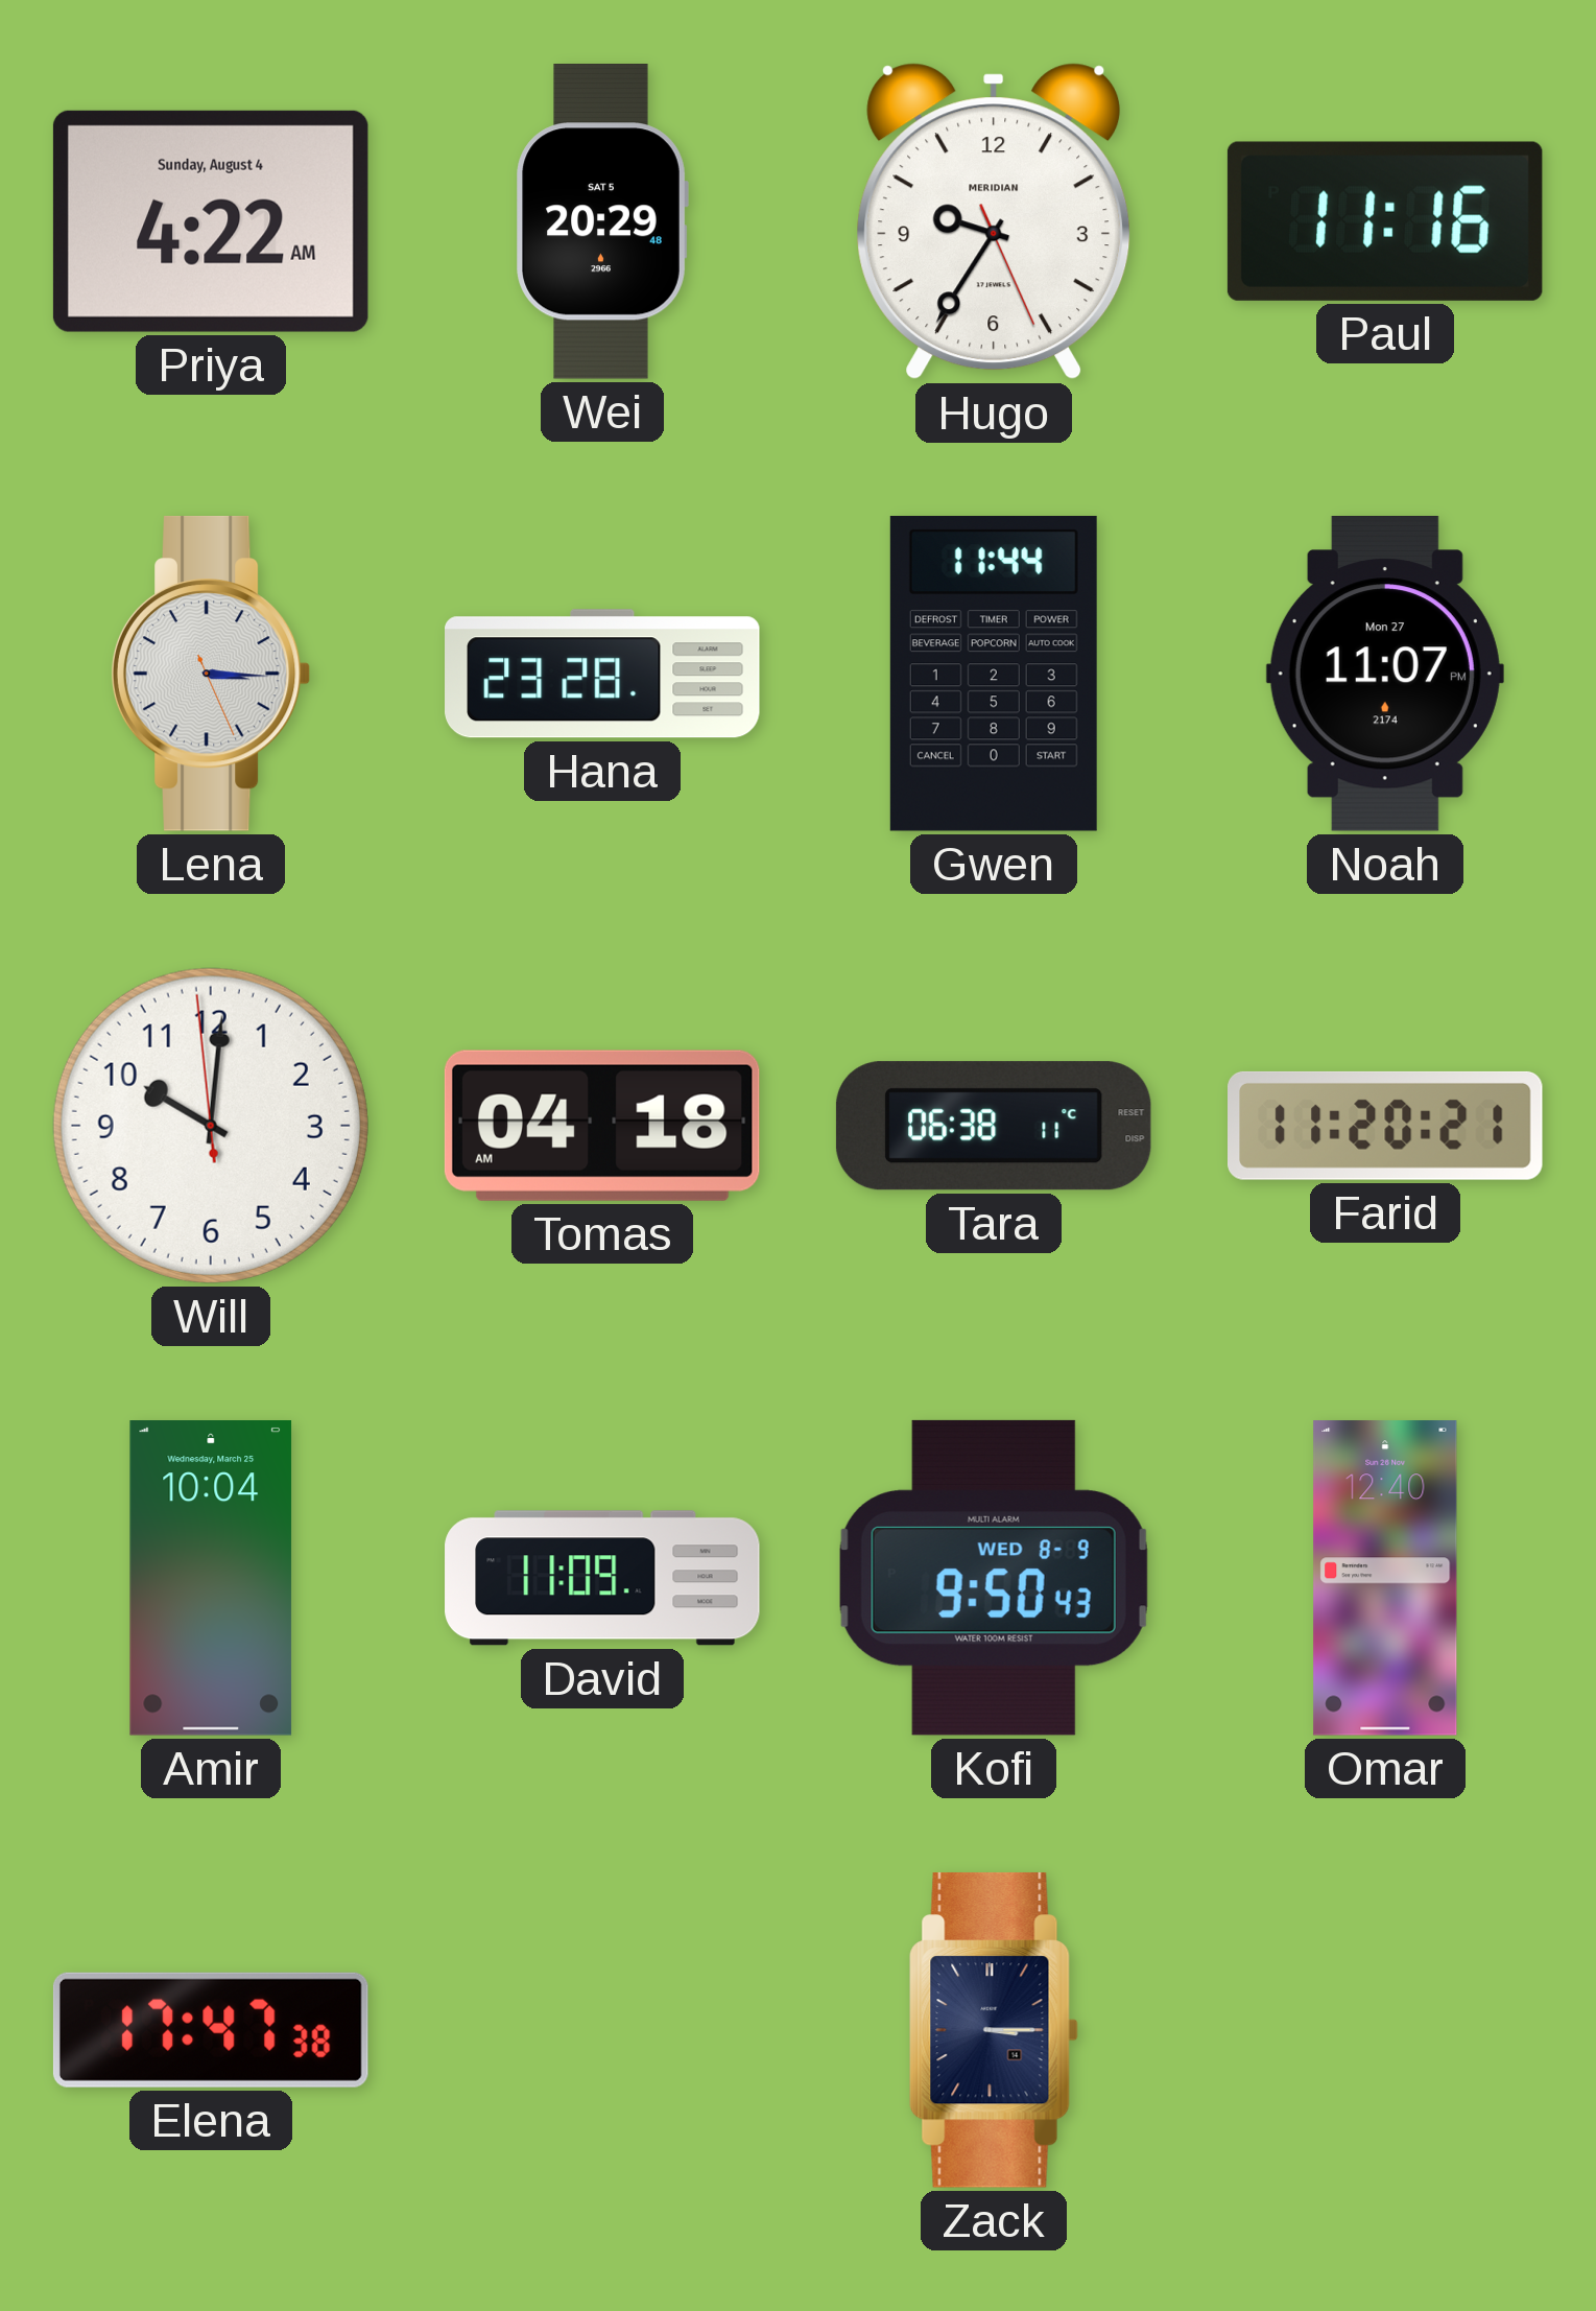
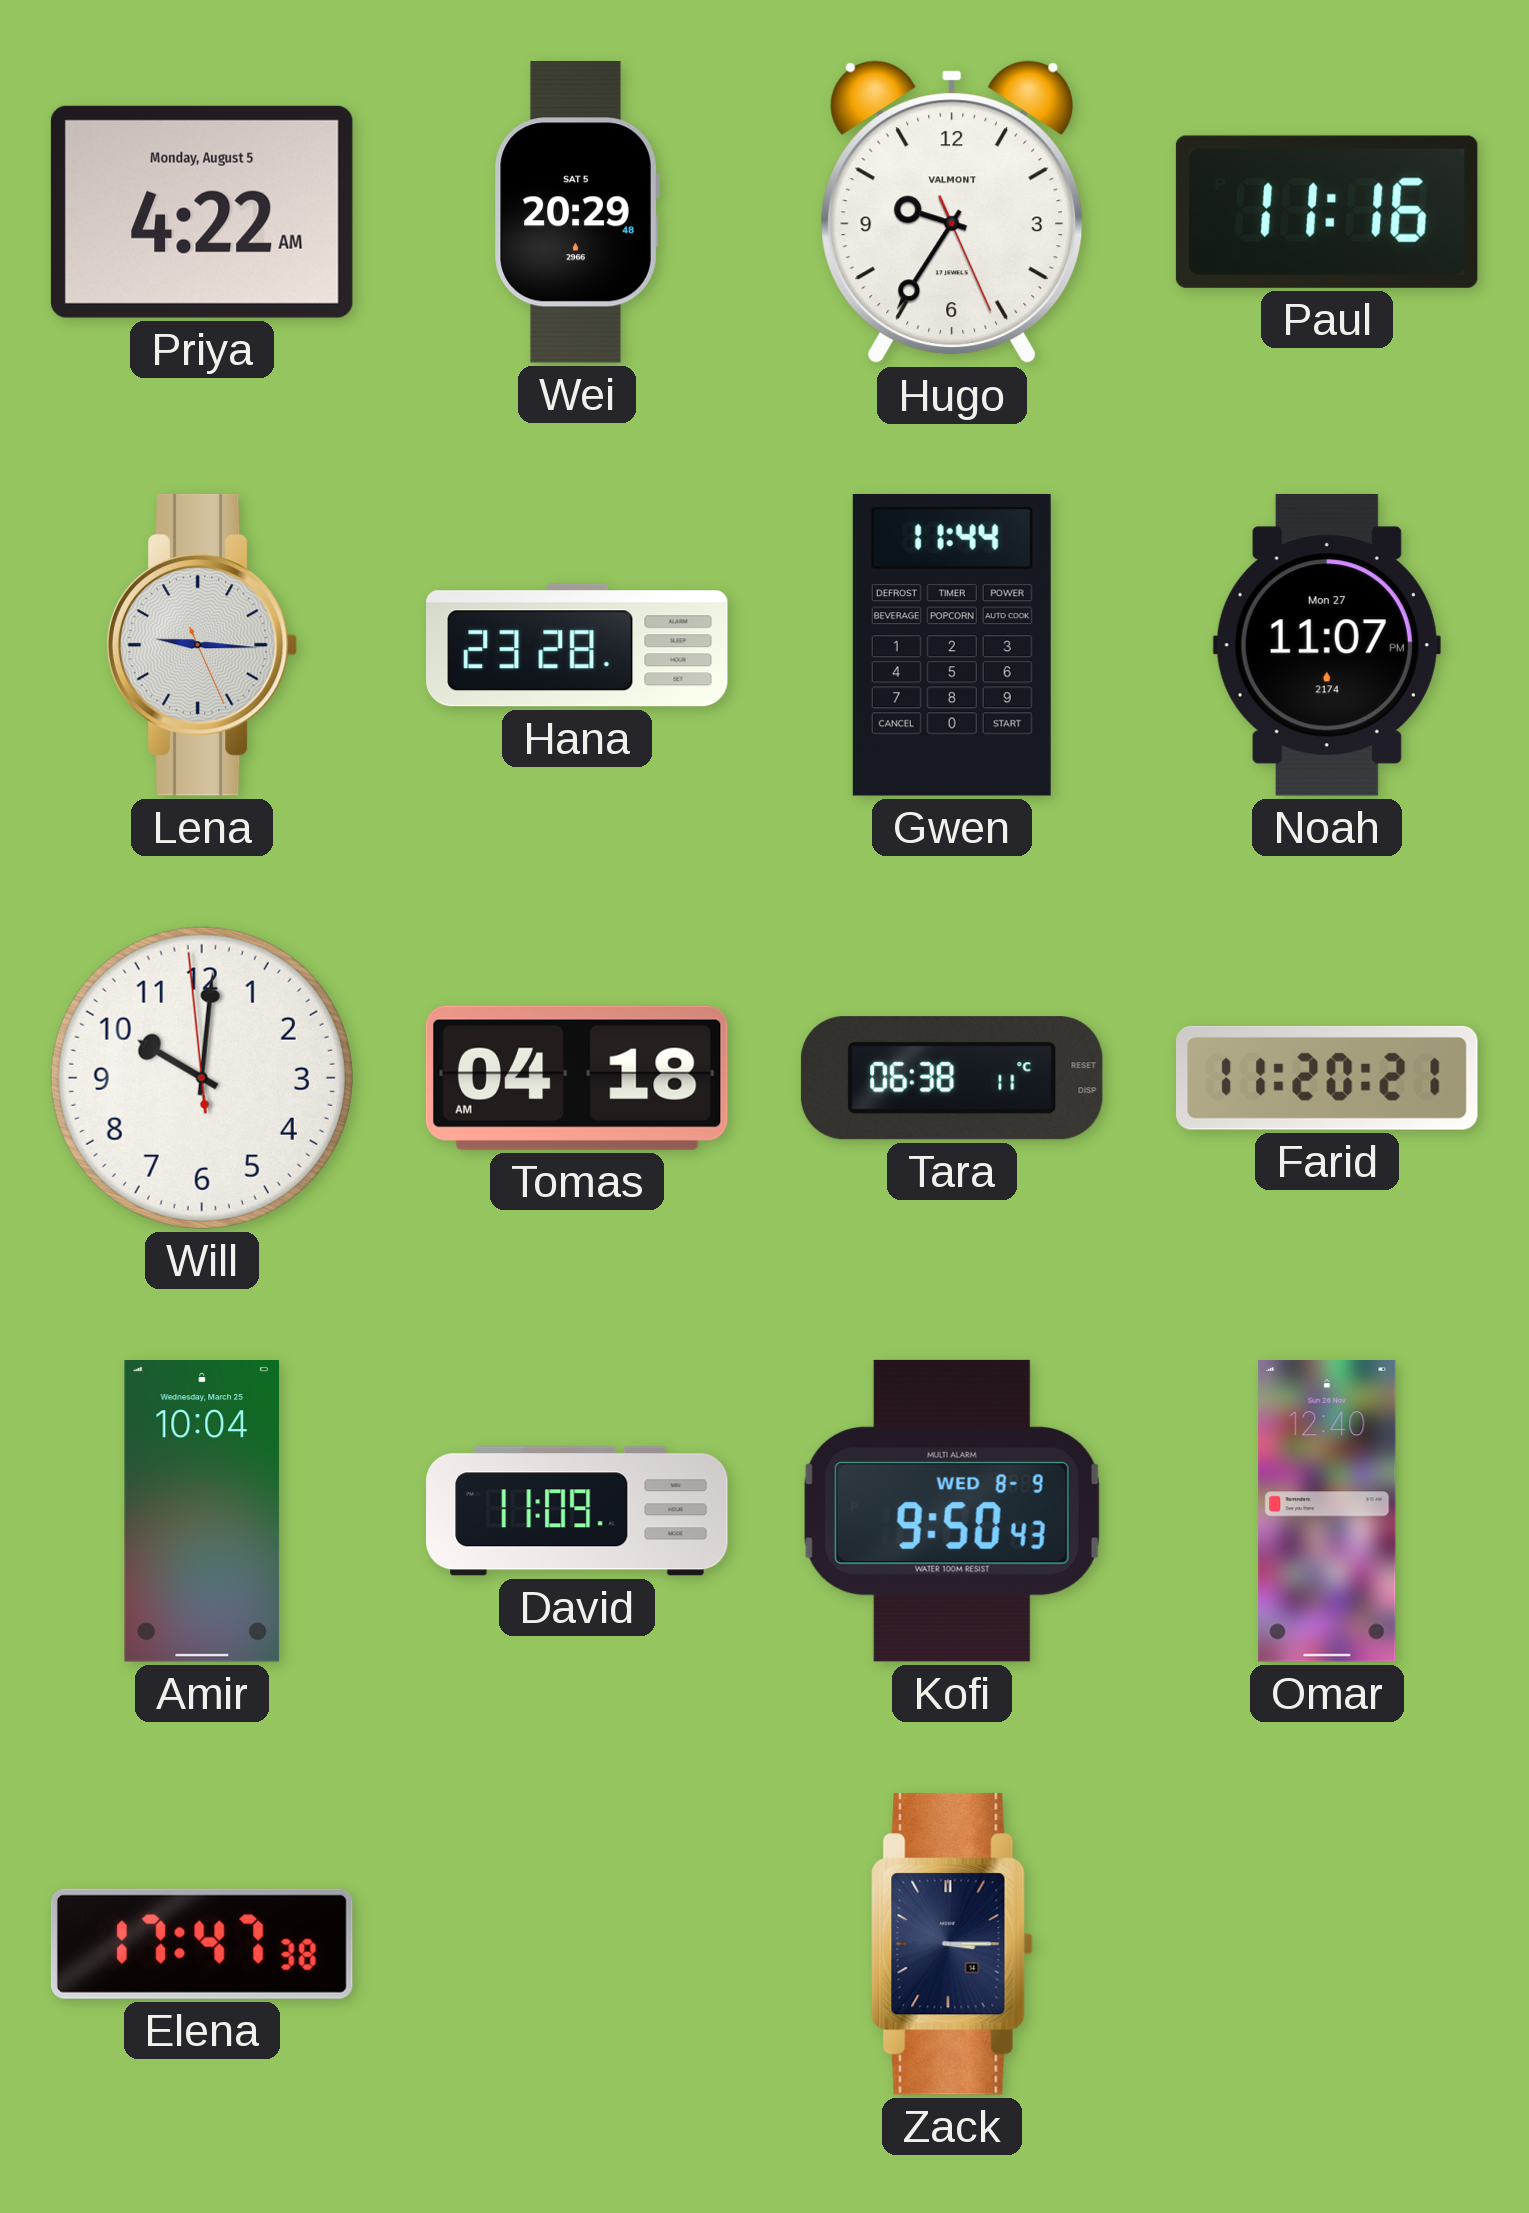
Priya date: Sunday, August 4 -> Monday, August 5 (202, 212)
Hugo brand: MERIDIAN -> VALMONT (952, 212)
Lena: 3:15 -> 9:15 (202, 645)
